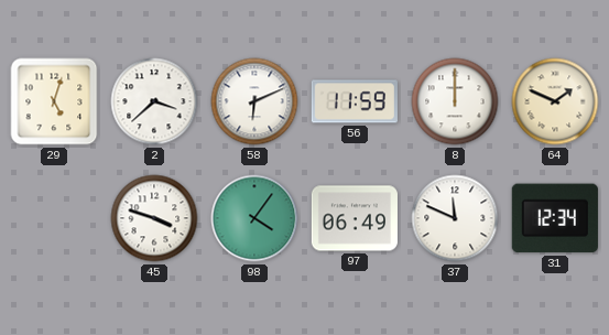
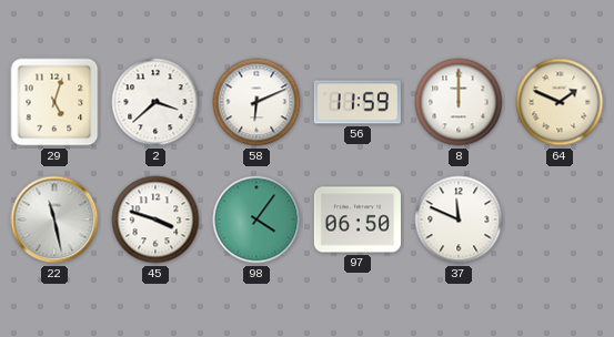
22: none -> 11:28 (54, 219)
97: 06:49 -> 06:50 (356, 219)
31: 12:34 -> none (555, 218)
